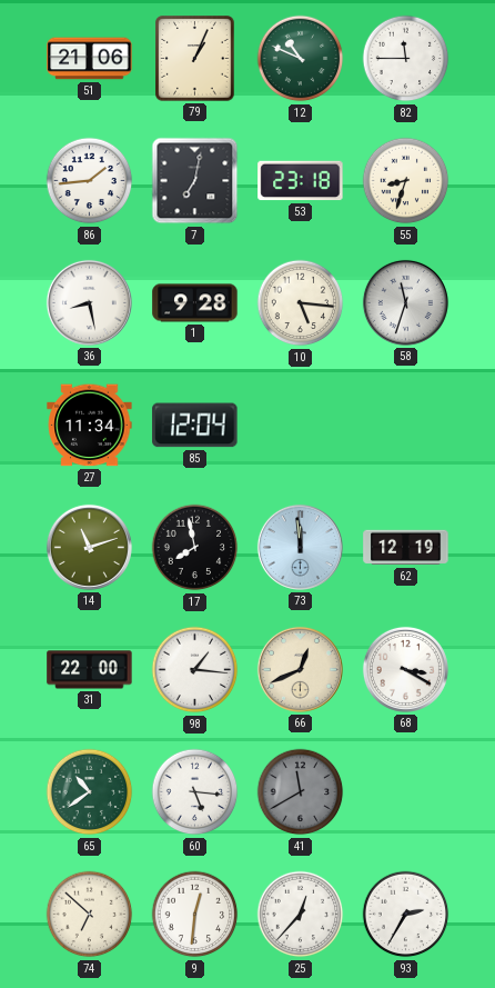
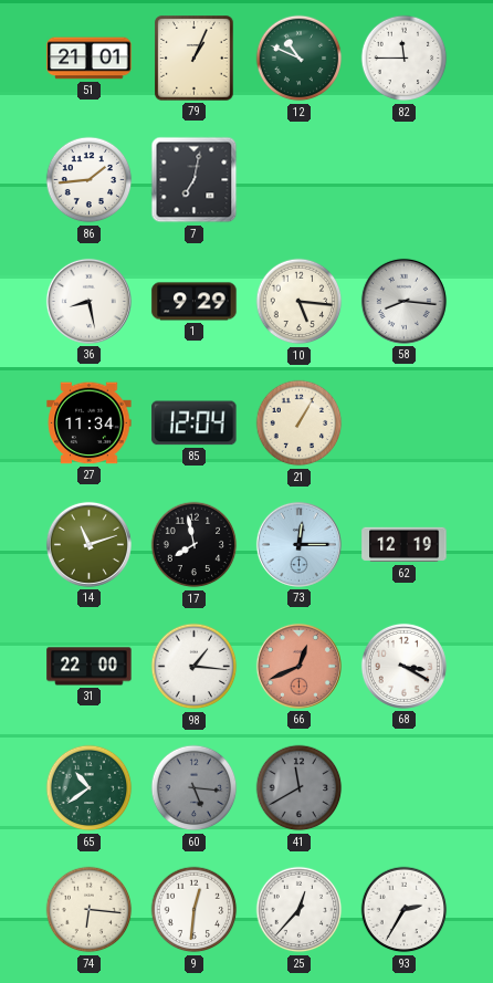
51: 21:06 -> 21:01 (90, 59)
53: 23:18 -> none (301, 181)
55: 8:33 -> none (406, 181)
1: 9:28 -> 9:29 (195, 302)
58: 11:33 -> 8:16 (403, 301)
21: none -> 1:05 (300, 423)
73: 11:59 -> 12:15 (298, 544)
66 dial: cream -> salmon (298, 666)
60 dial: white -> grey (195, 788)
74: 6:52 -> 6:16 (90, 910)
